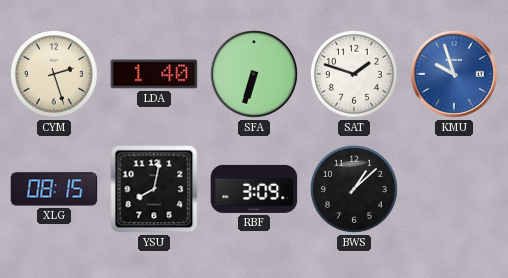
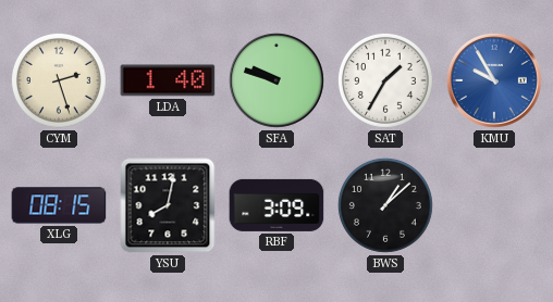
SFA: 6:33 -> 9:48 (276, 80)
SAT: 1:48 -> 1:35 (385, 80)
KMU: 9:57 -> 9:55 (494, 80)
